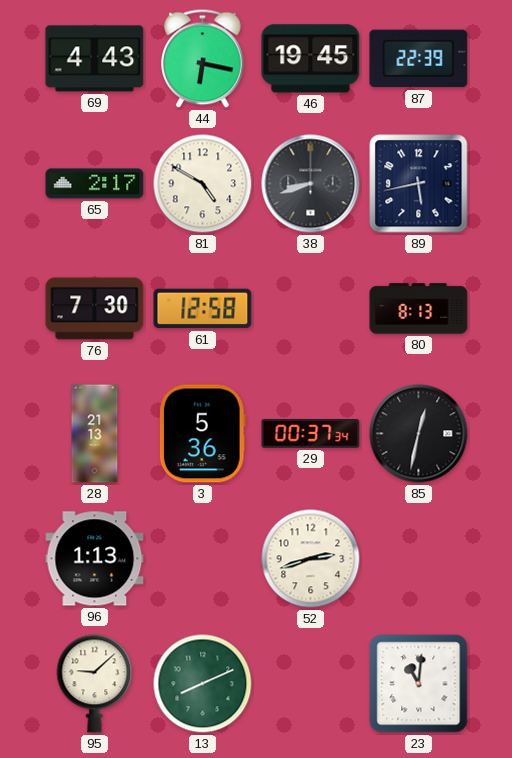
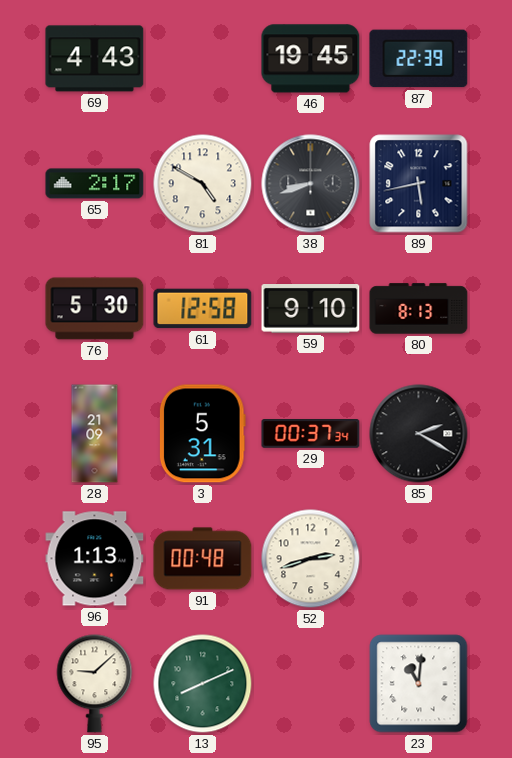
44: 6:17 -> none (203, 59)
76: 7:30 -> 5:30 (95, 309)
59: none -> 9:10 (311, 309)
28: 21:13 -> 21:09 (95, 434)
3: 5:36 -> 5:31 (202, 434)
85: 12:32 -> 2:20 (419, 434)
91: none -> 00:48 (203, 559)
